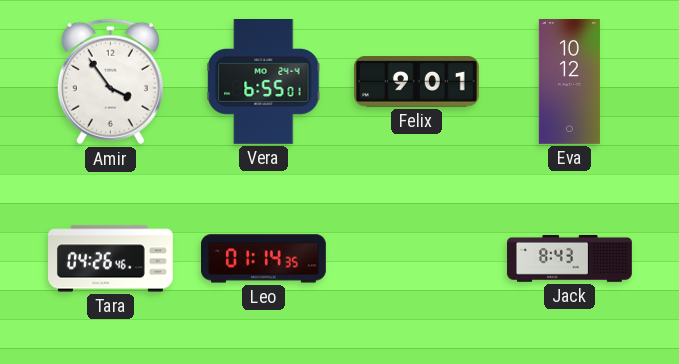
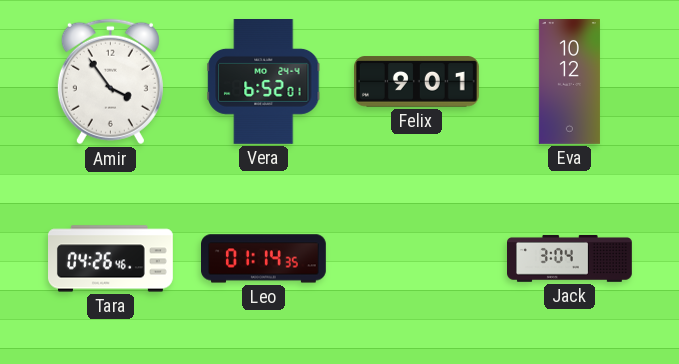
Vera: 6:55 -> 6:52 (264, 82)
Jack: 8:43 -> 3:04 (570, 258)
